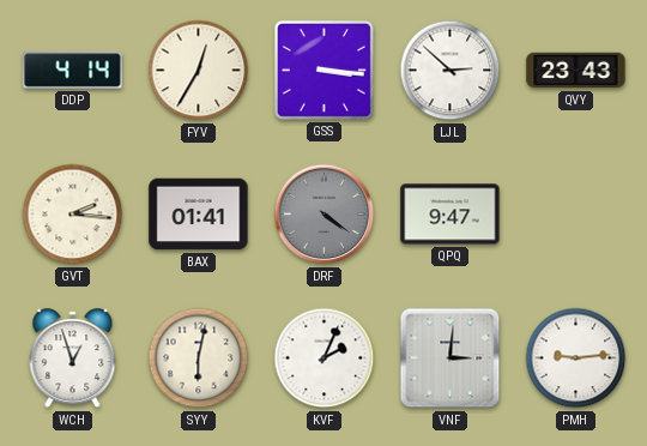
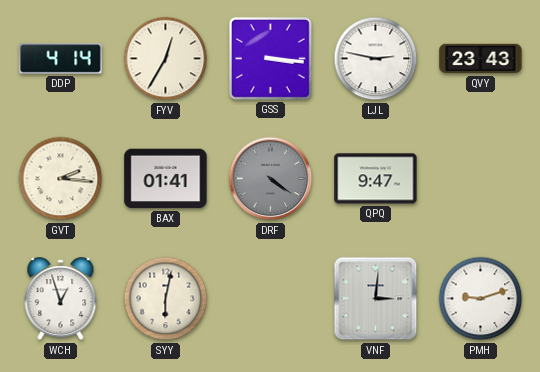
LJL: 2:52 -> 2:47 (376, 59)
KVF: 2:04 -> none (325, 358)
PMH: 9:14 -> 9:12 (481, 299)
